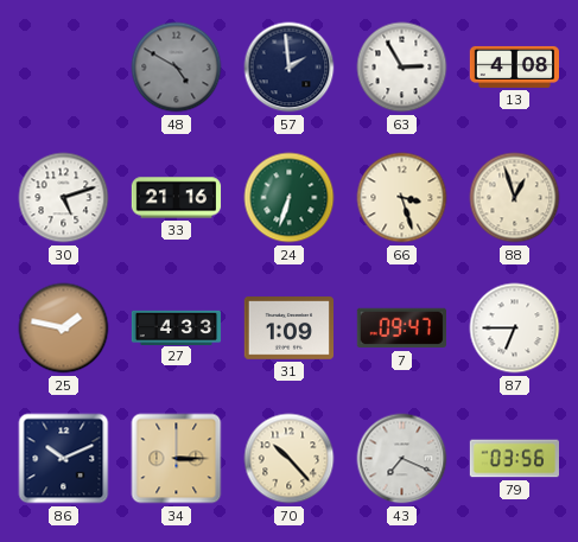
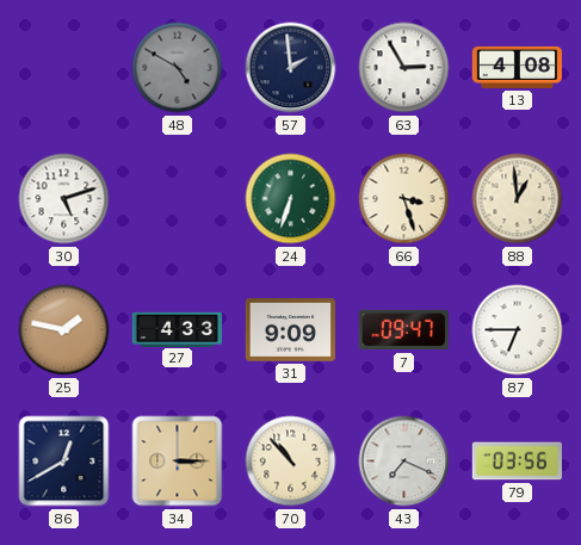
33: 21:16 -> none (177, 198)
88: 12:57 -> 12:59 (518, 199)
31: 1:09 -> 9:09 (290, 330)
86: 10:11 -> 12:40 (64, 462)
70: 10:23 -> 10:53 (291, 462)
